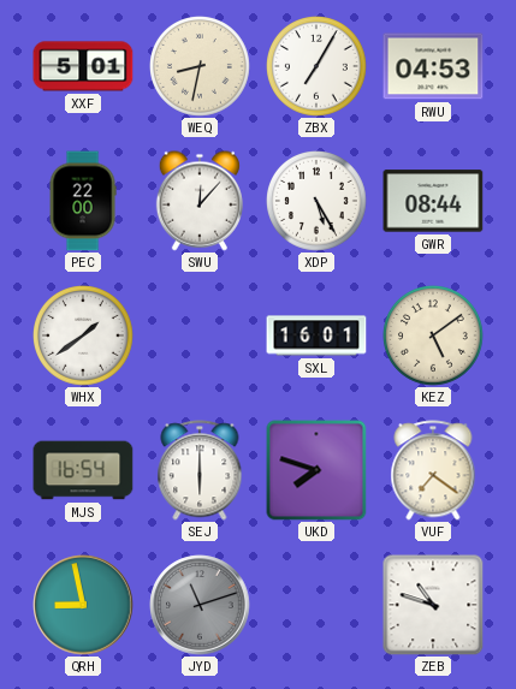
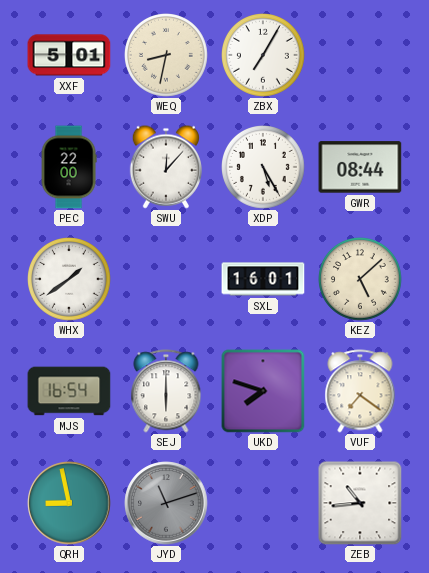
RWU: 04:53 -> none (433, 66)
KEZ: 5:09 -> 5:08 (361, 280)
ZEB: 10:48 -> 10:44 (360, 503)
